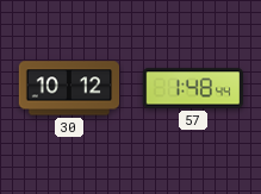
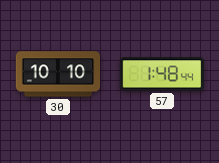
30: 10:12 -> 10:10 (58, 74)
